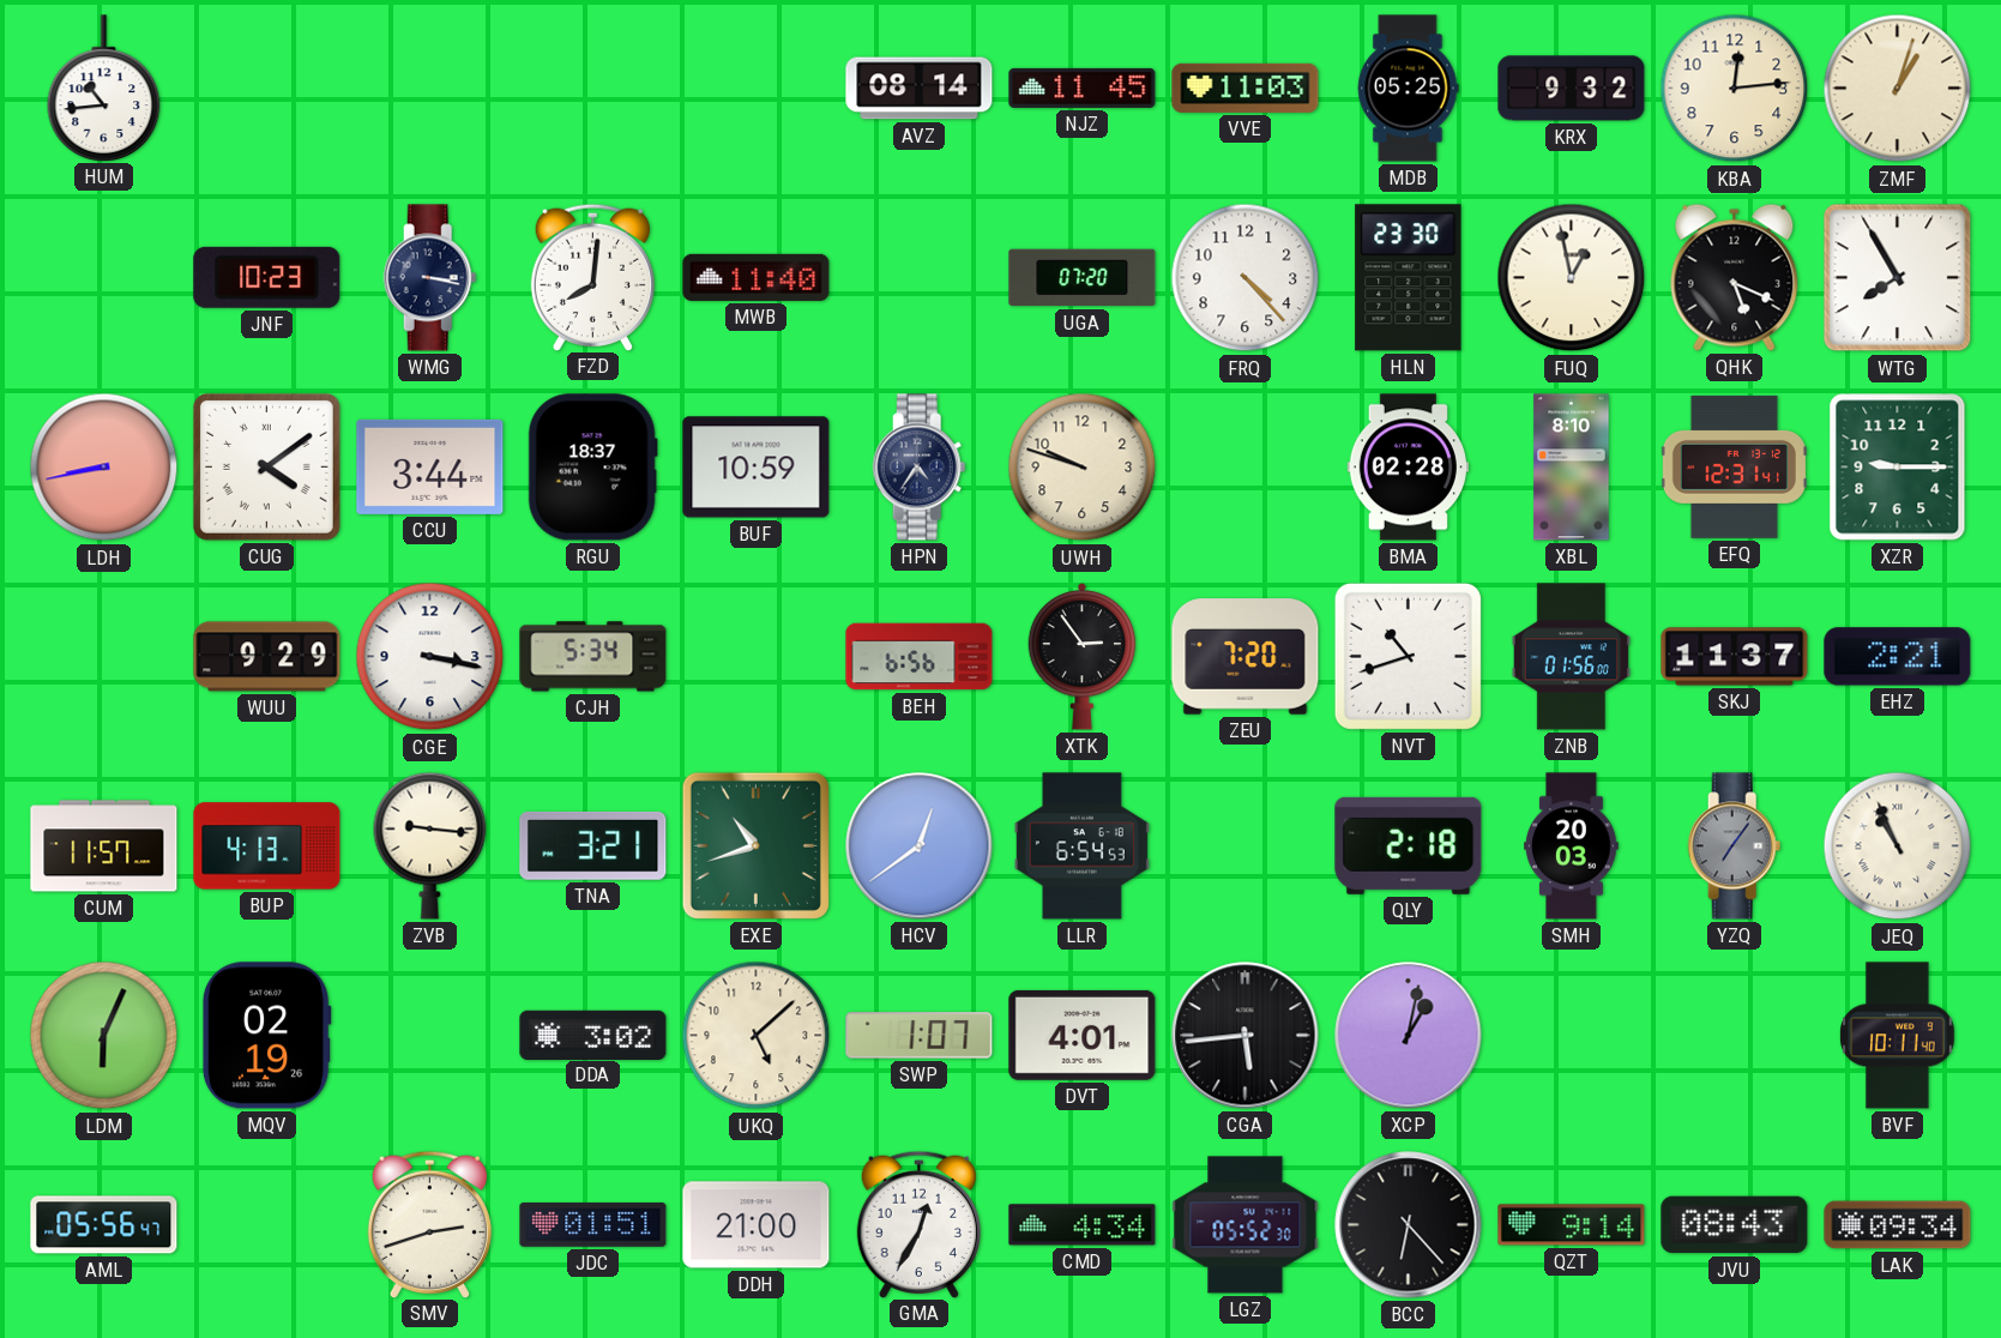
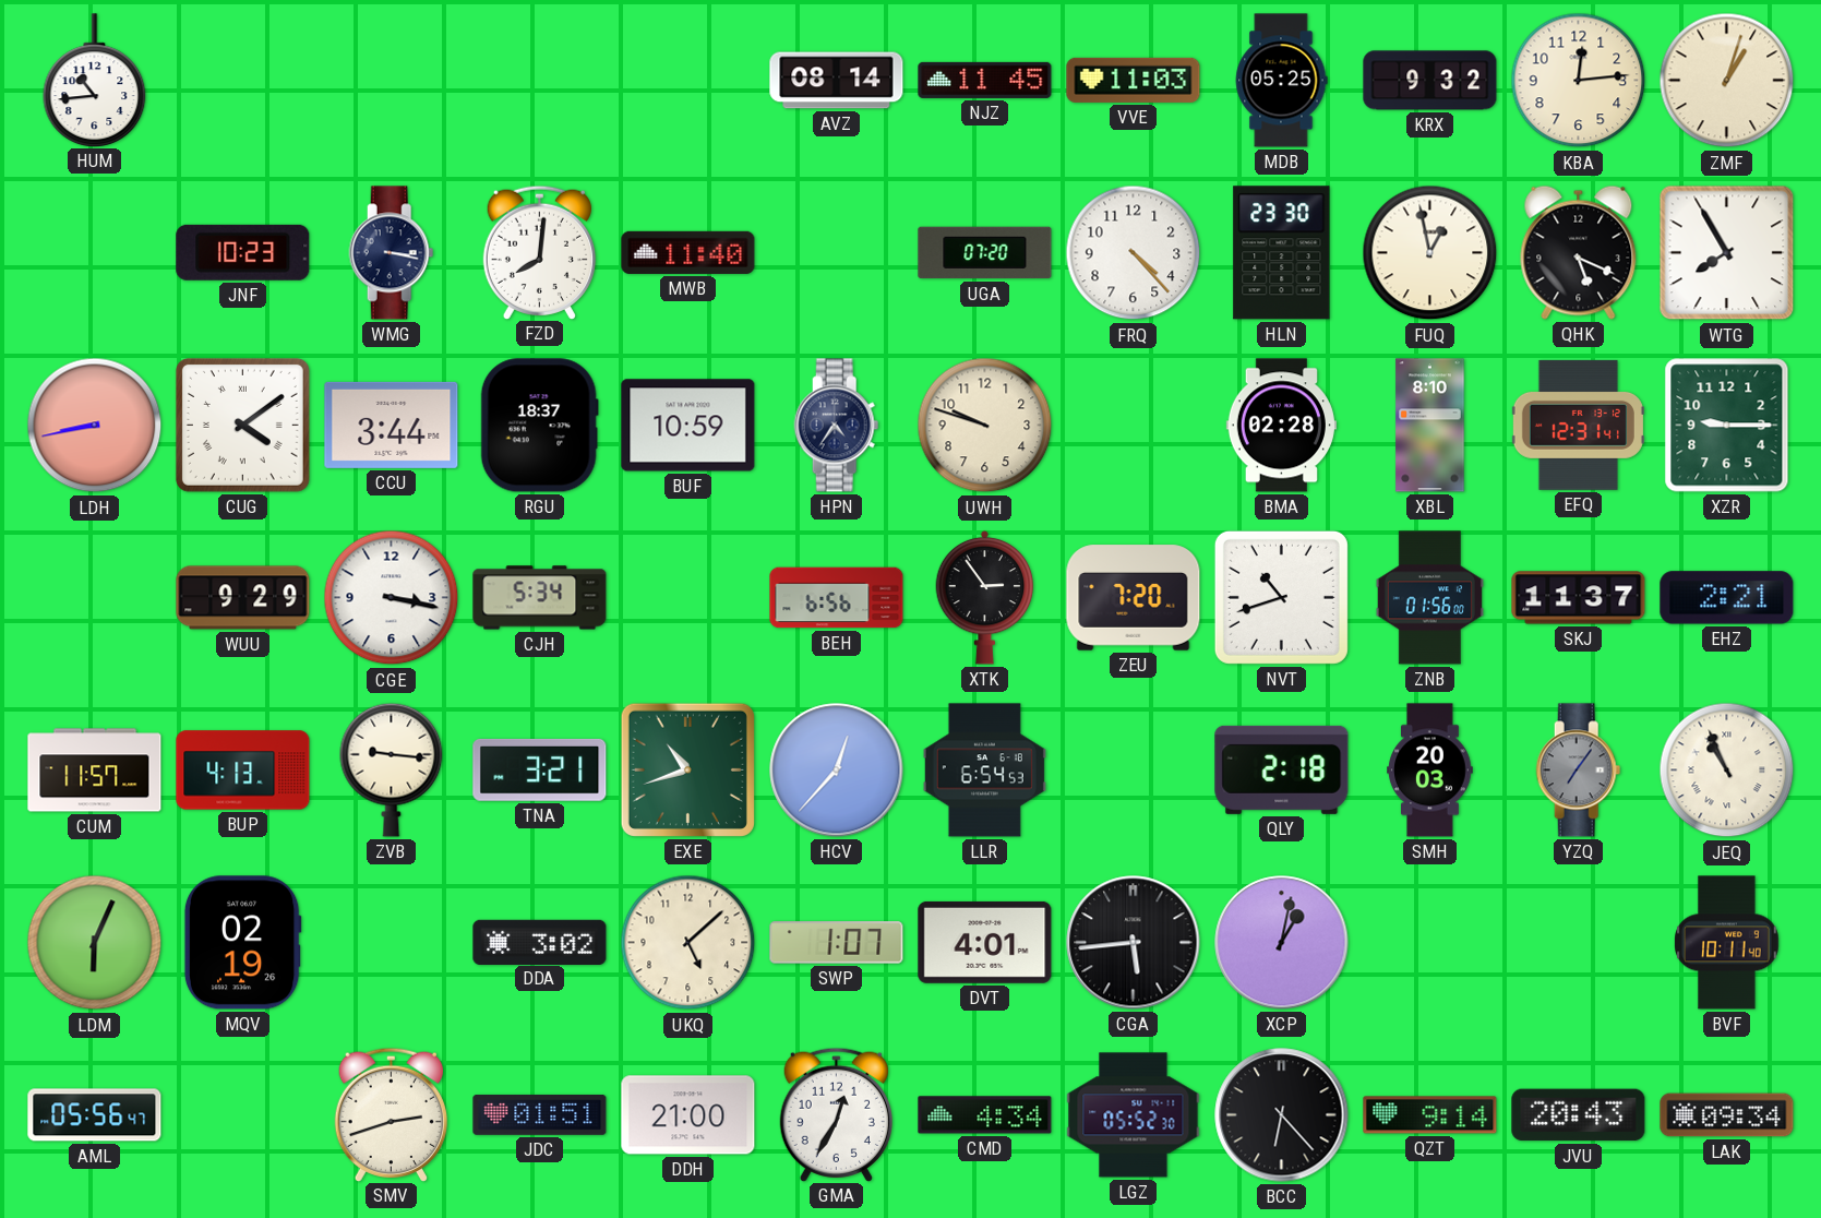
HCV: 12:39 -> 12:37 (837, 771)
JVU: 08:43 -> 20:43 (1579, 1115)
